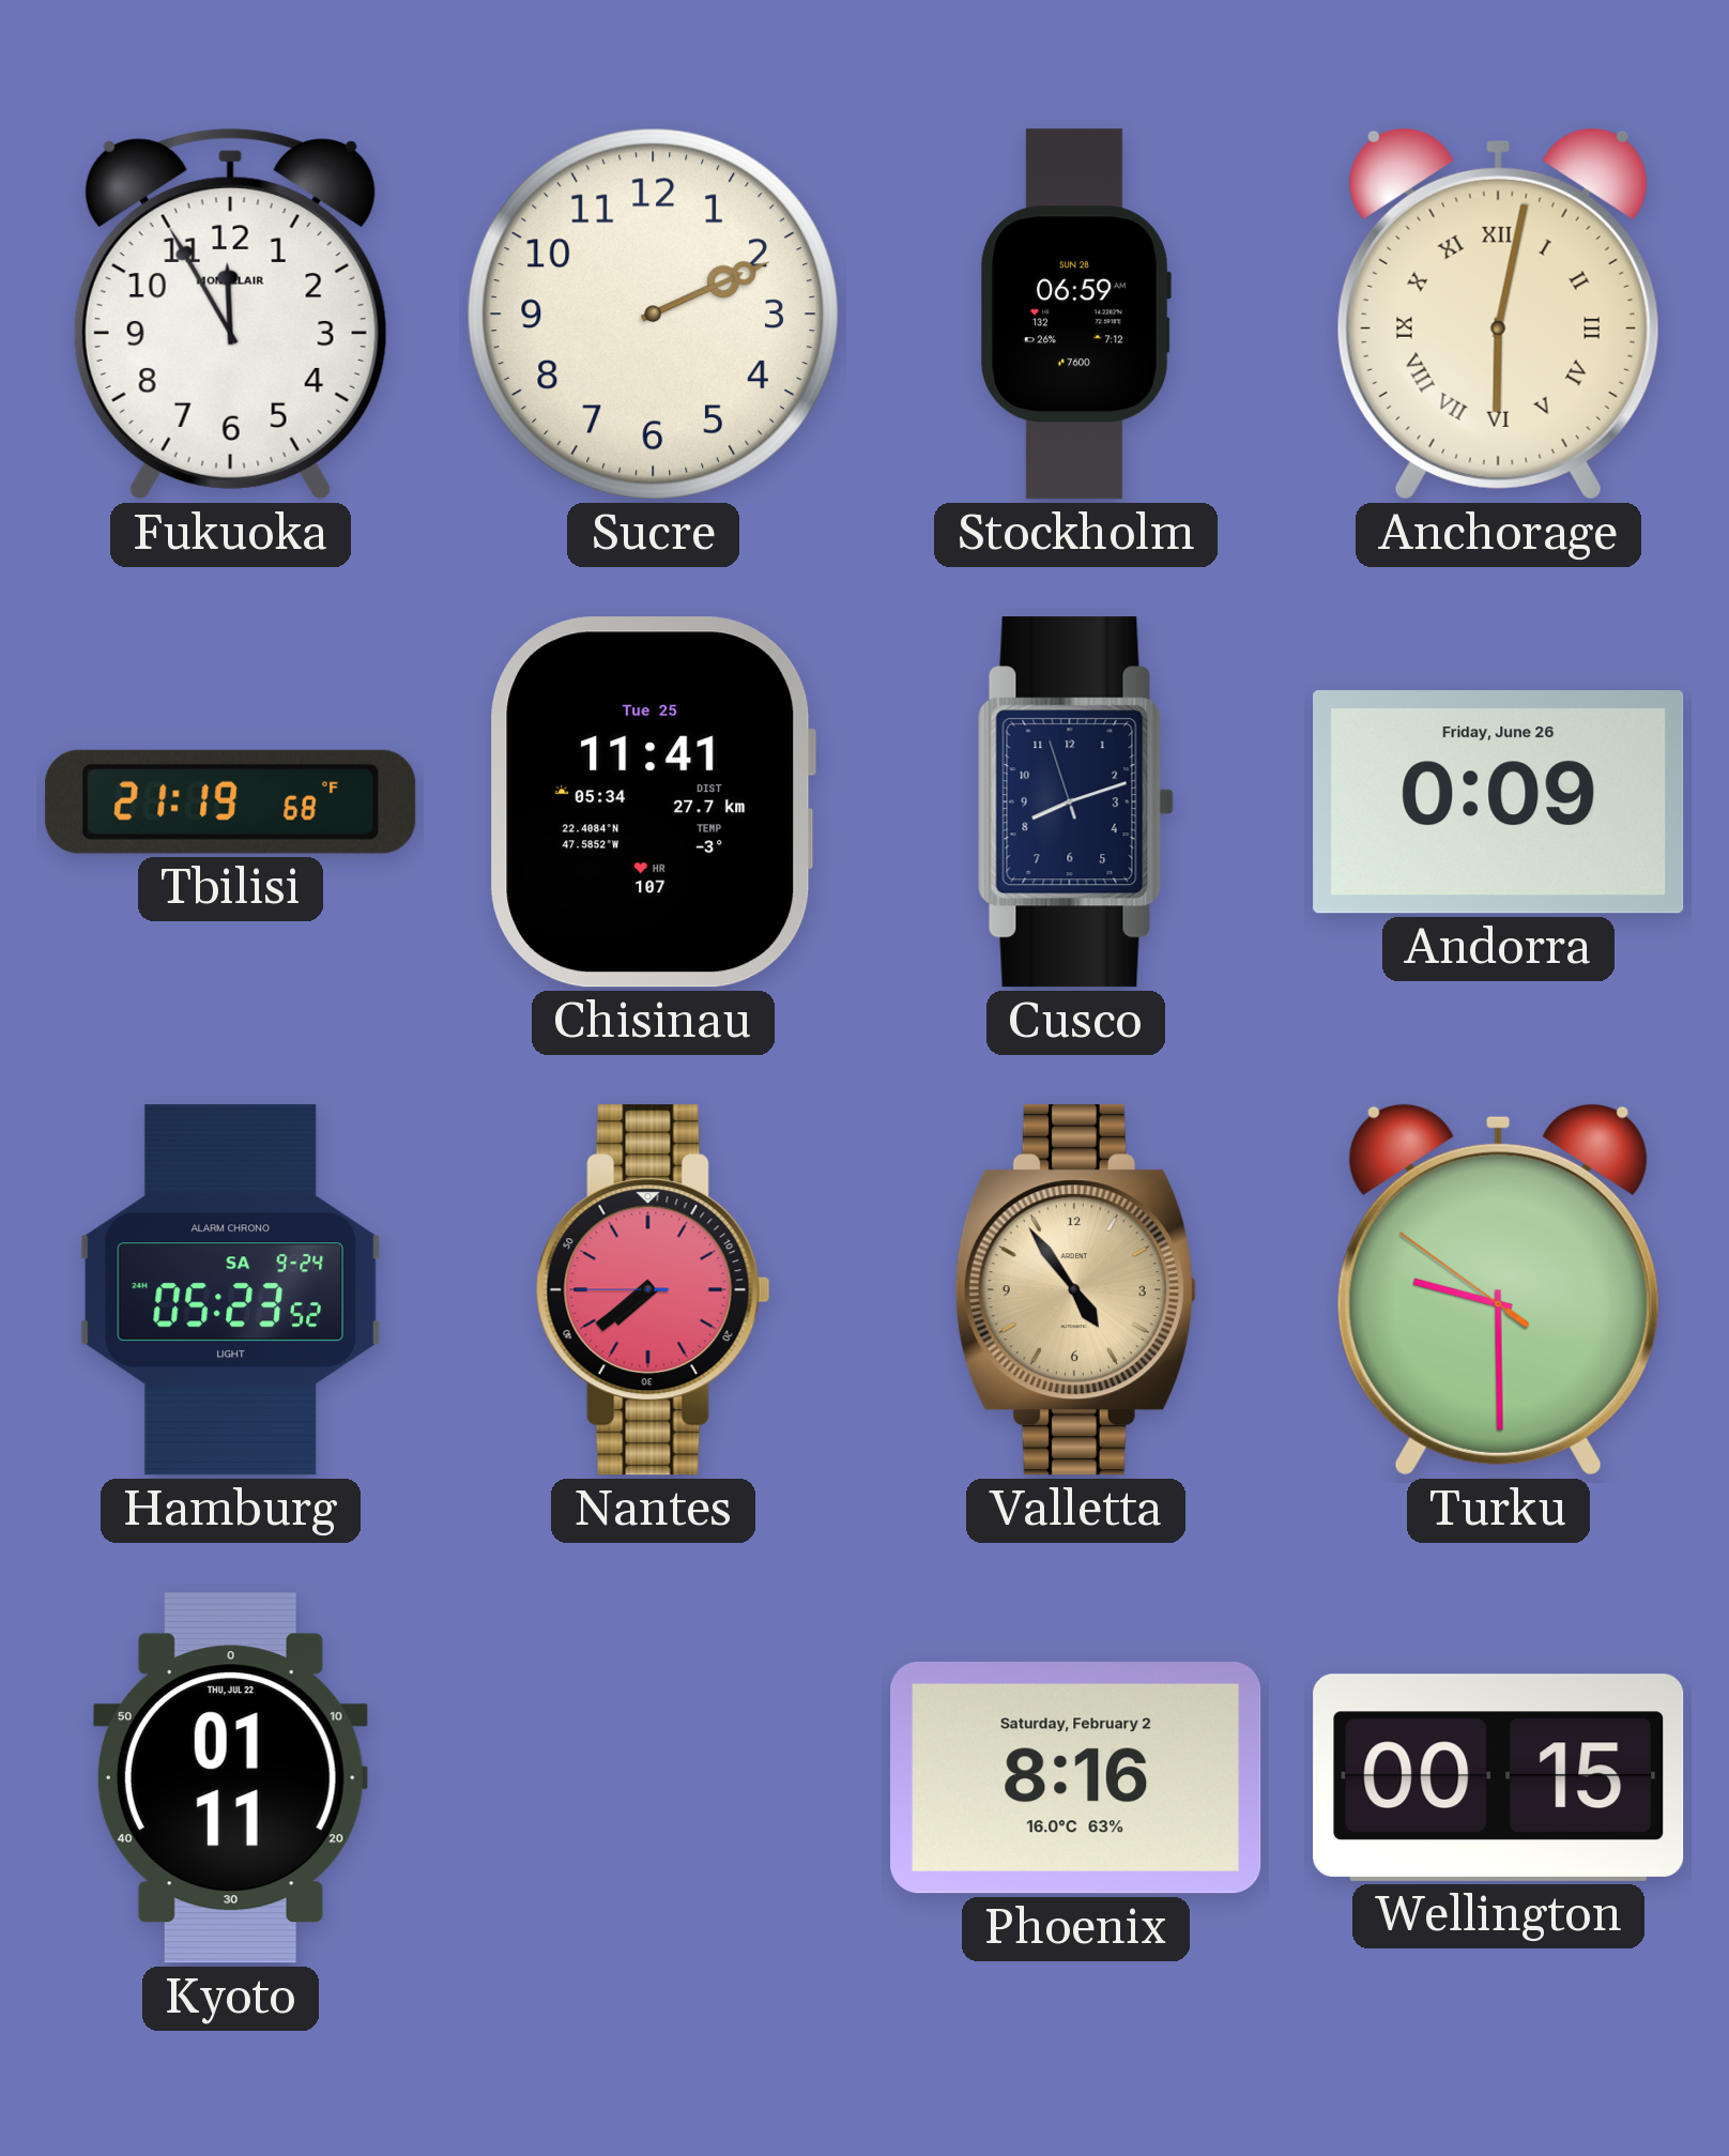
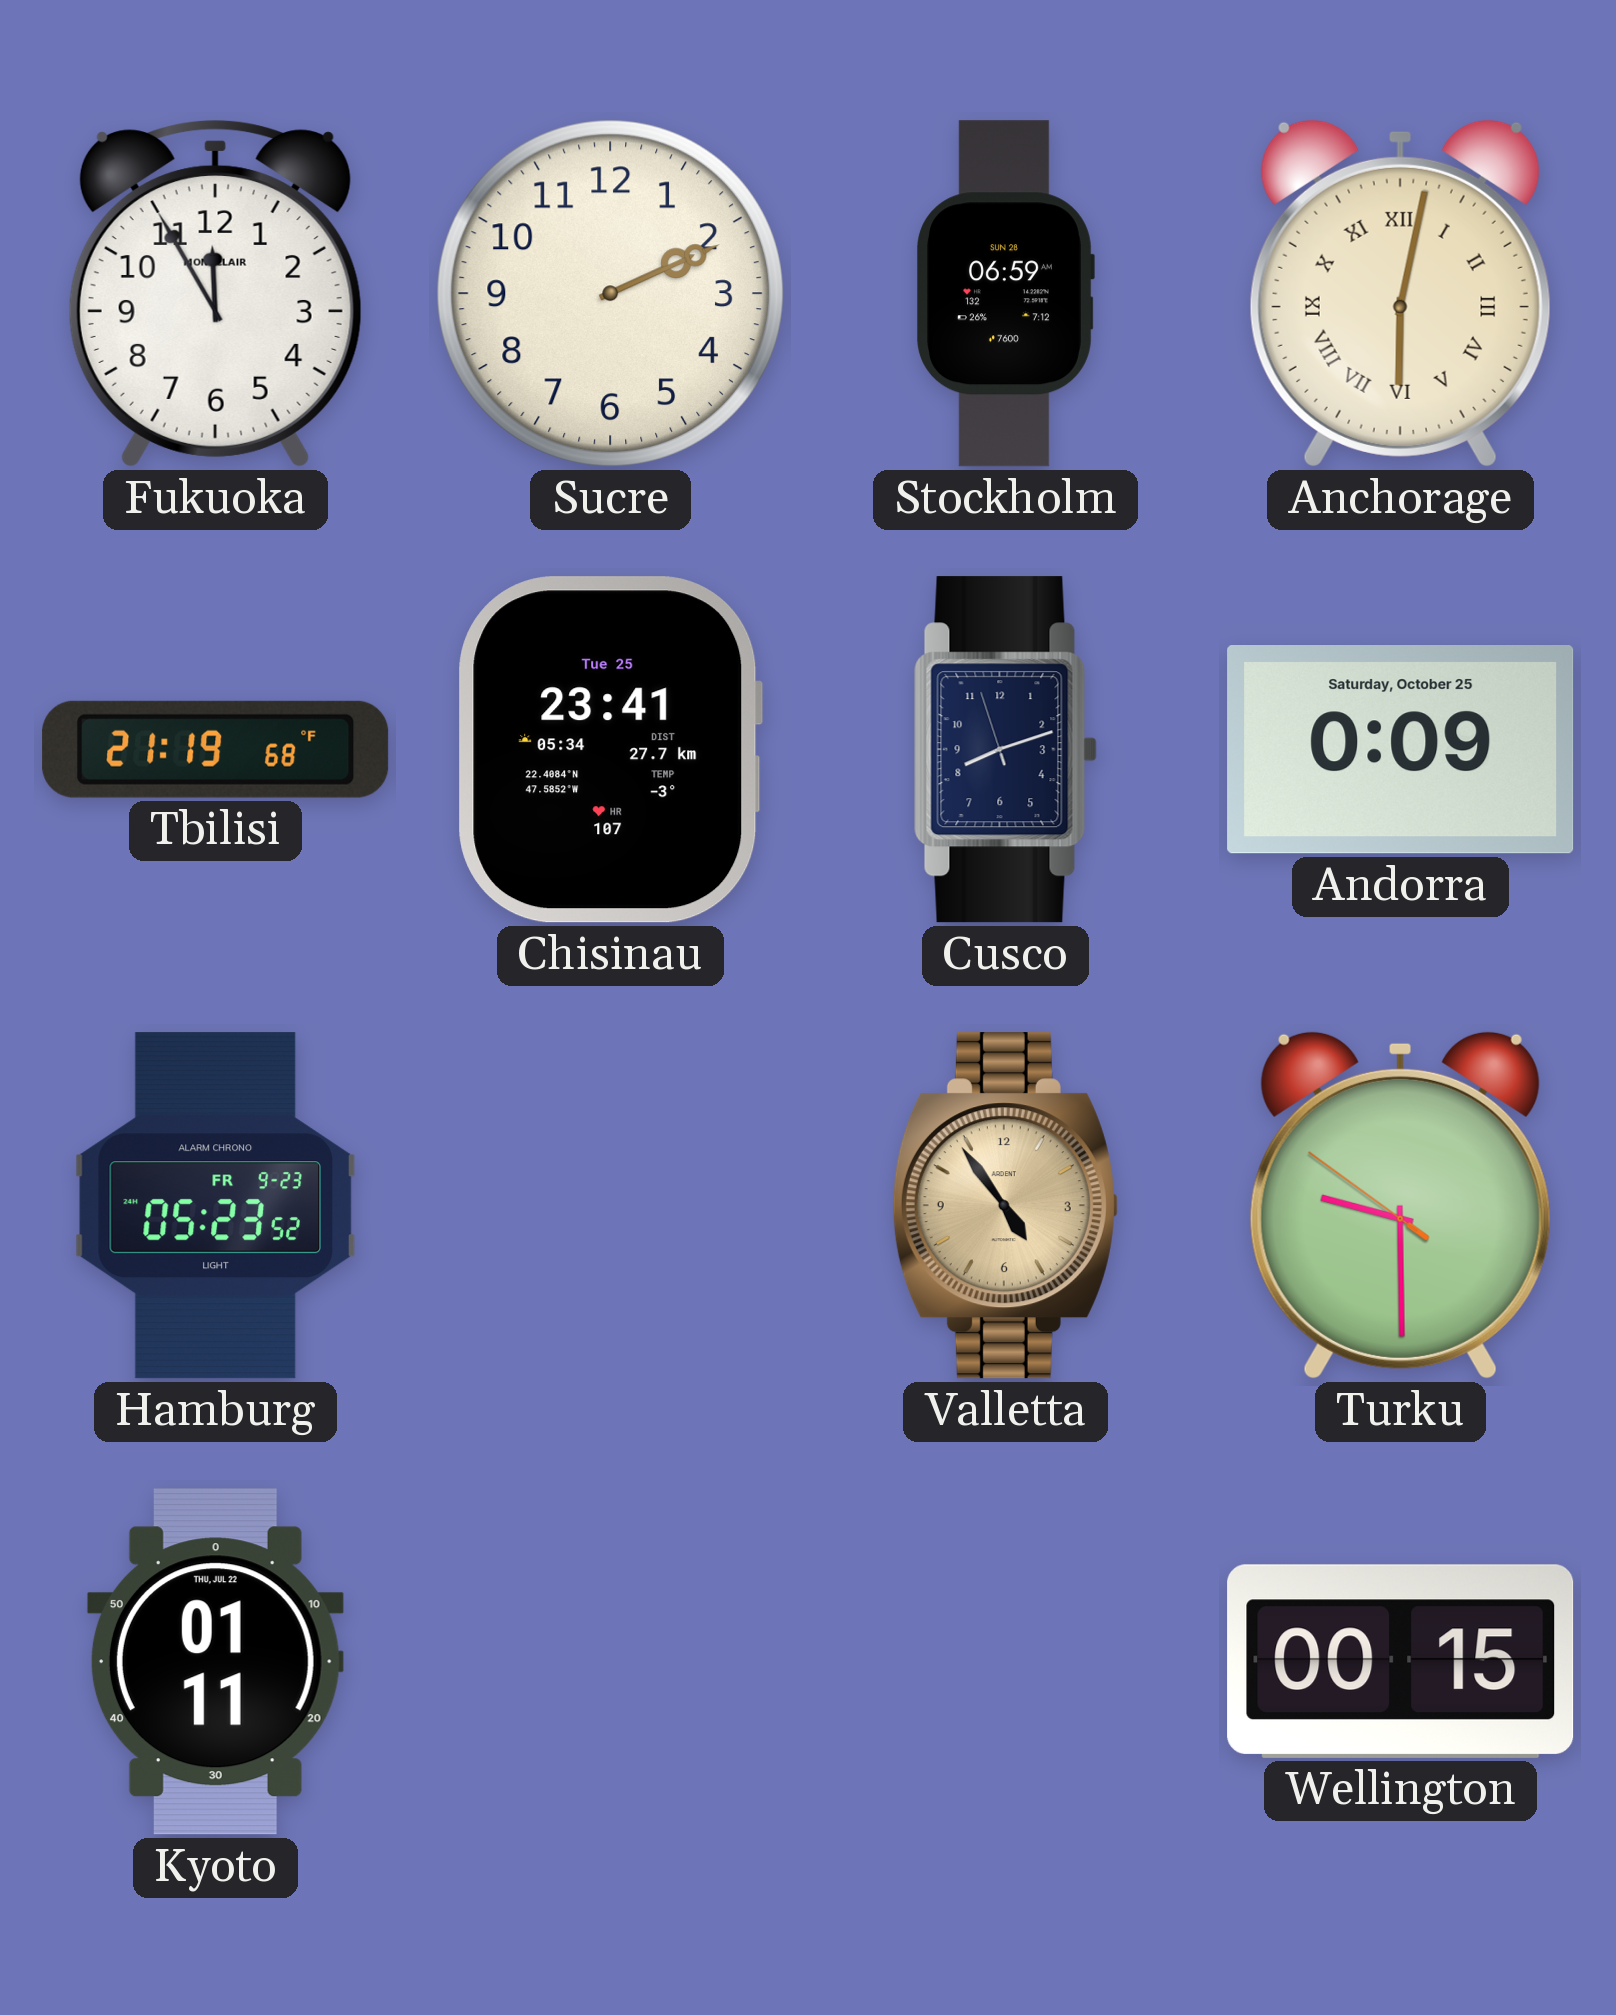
Chisinau: 11:41 -> 23:41 (611, 750)
Andorra date: Friday, June 26 -> Saturday, October 25 (1401, 750)
Hamburg date: SA 9-24 -> FR 9-23 (215, 1206)
Nantes: 7:38 -> none (653, 1290)
Phoenix: 8:16 -> none (1076, 1778)
